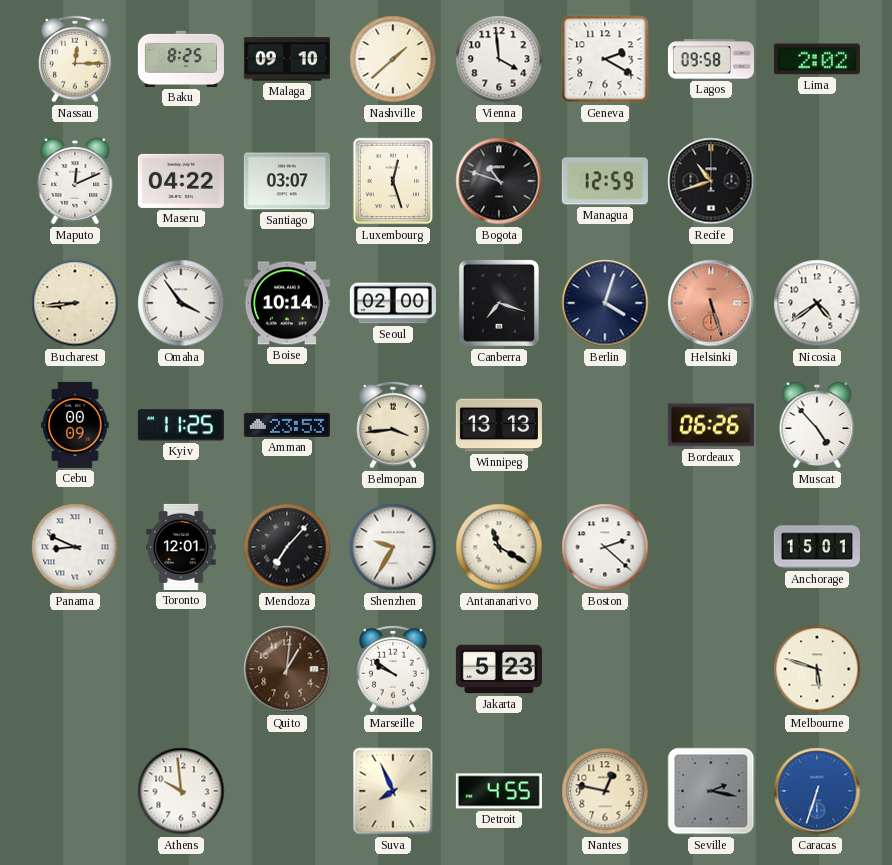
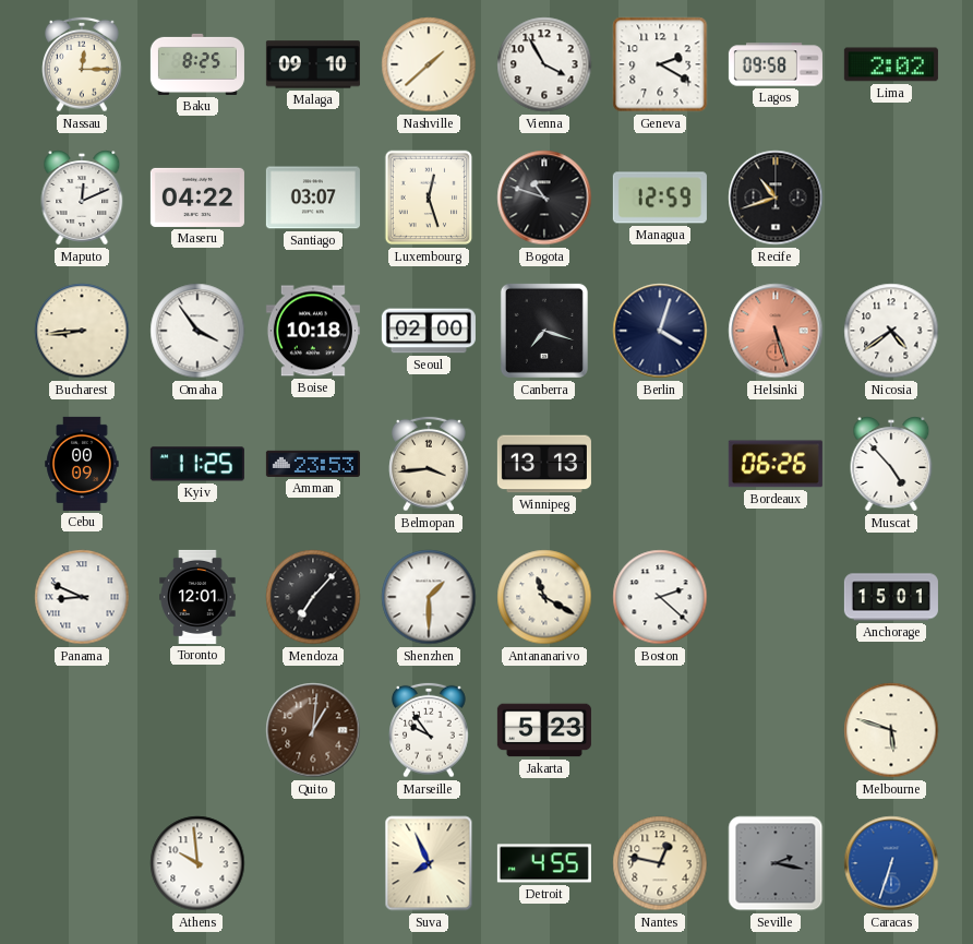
Vienna: 3:59 -> 3:55 (544, 64)
Boise: 10:14 -> 10:18 (313, 331)
Shenzhen: 9:35 -> 1:30 (429, 597)
Marseille: 9:51 -> 9:54 (429, 730)
